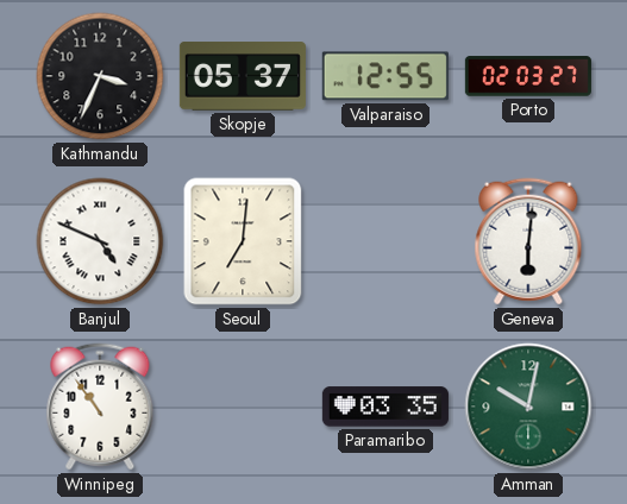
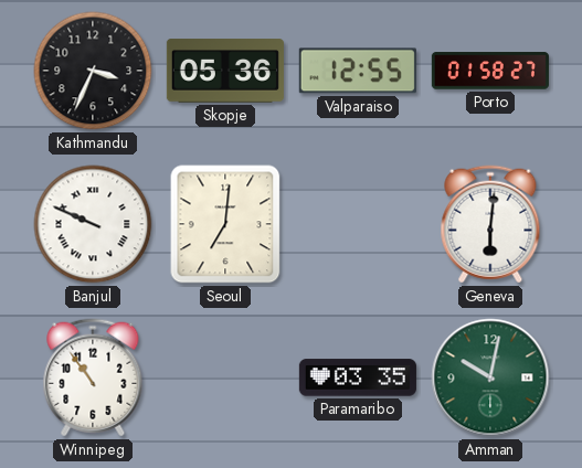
Skopje: 05:37 -> 05:36 (225, 71)
Porto: 02:03 -> 01:58 (490, 71)
Banjul: 4:49 -> 9:49 (93, 224)
